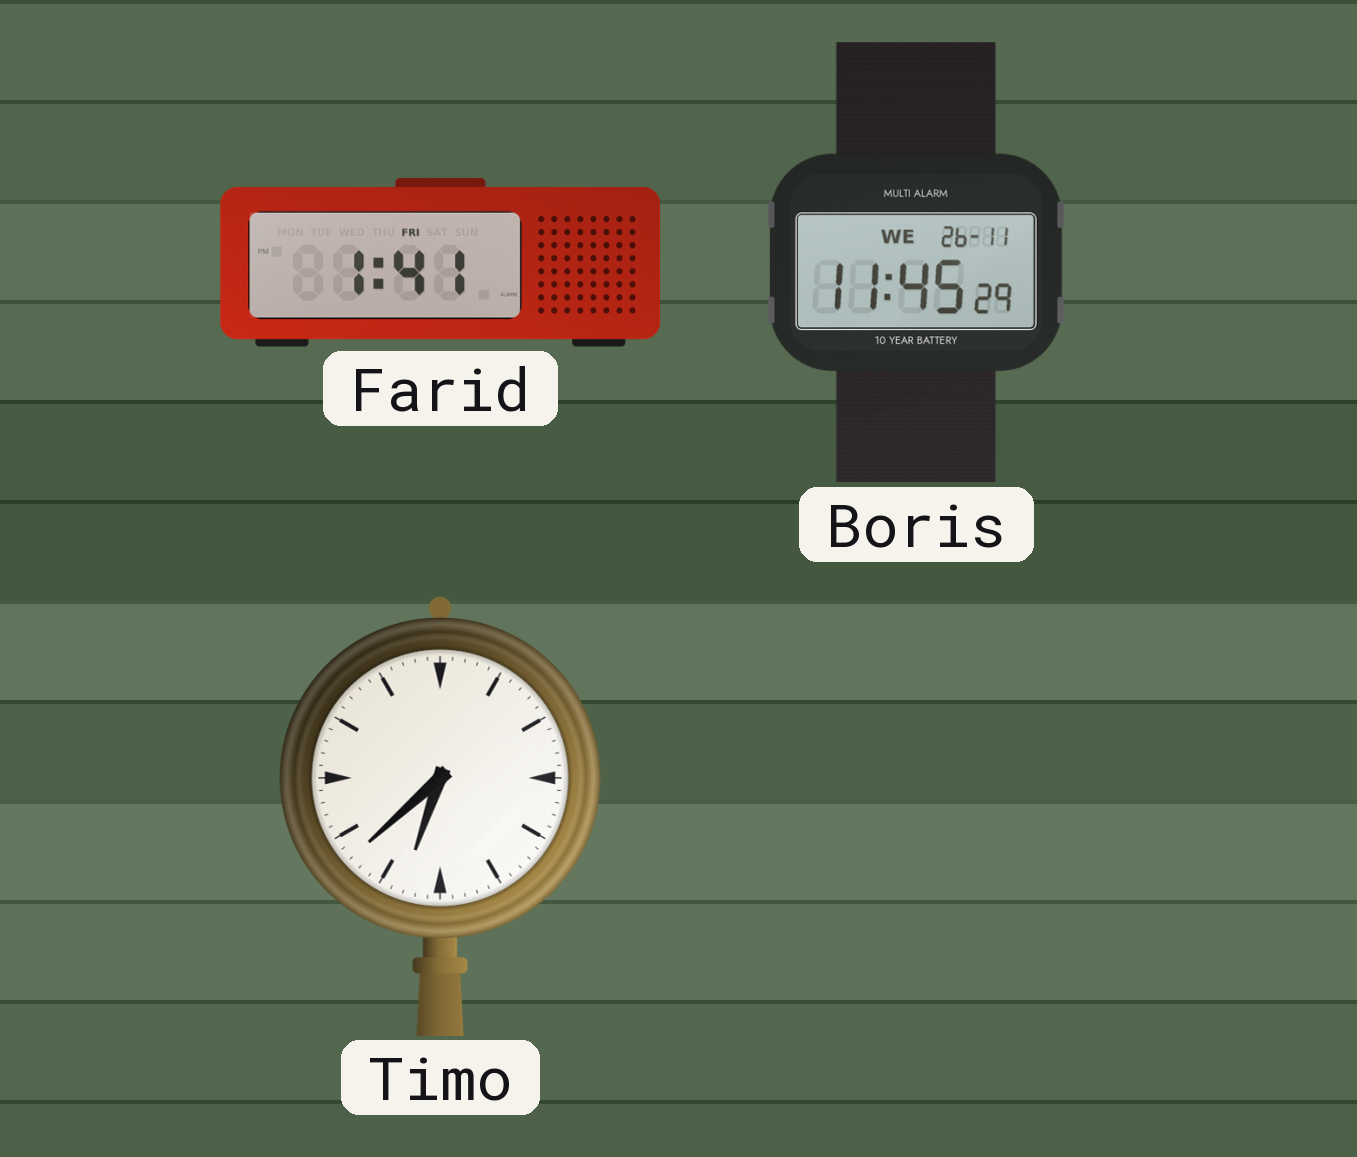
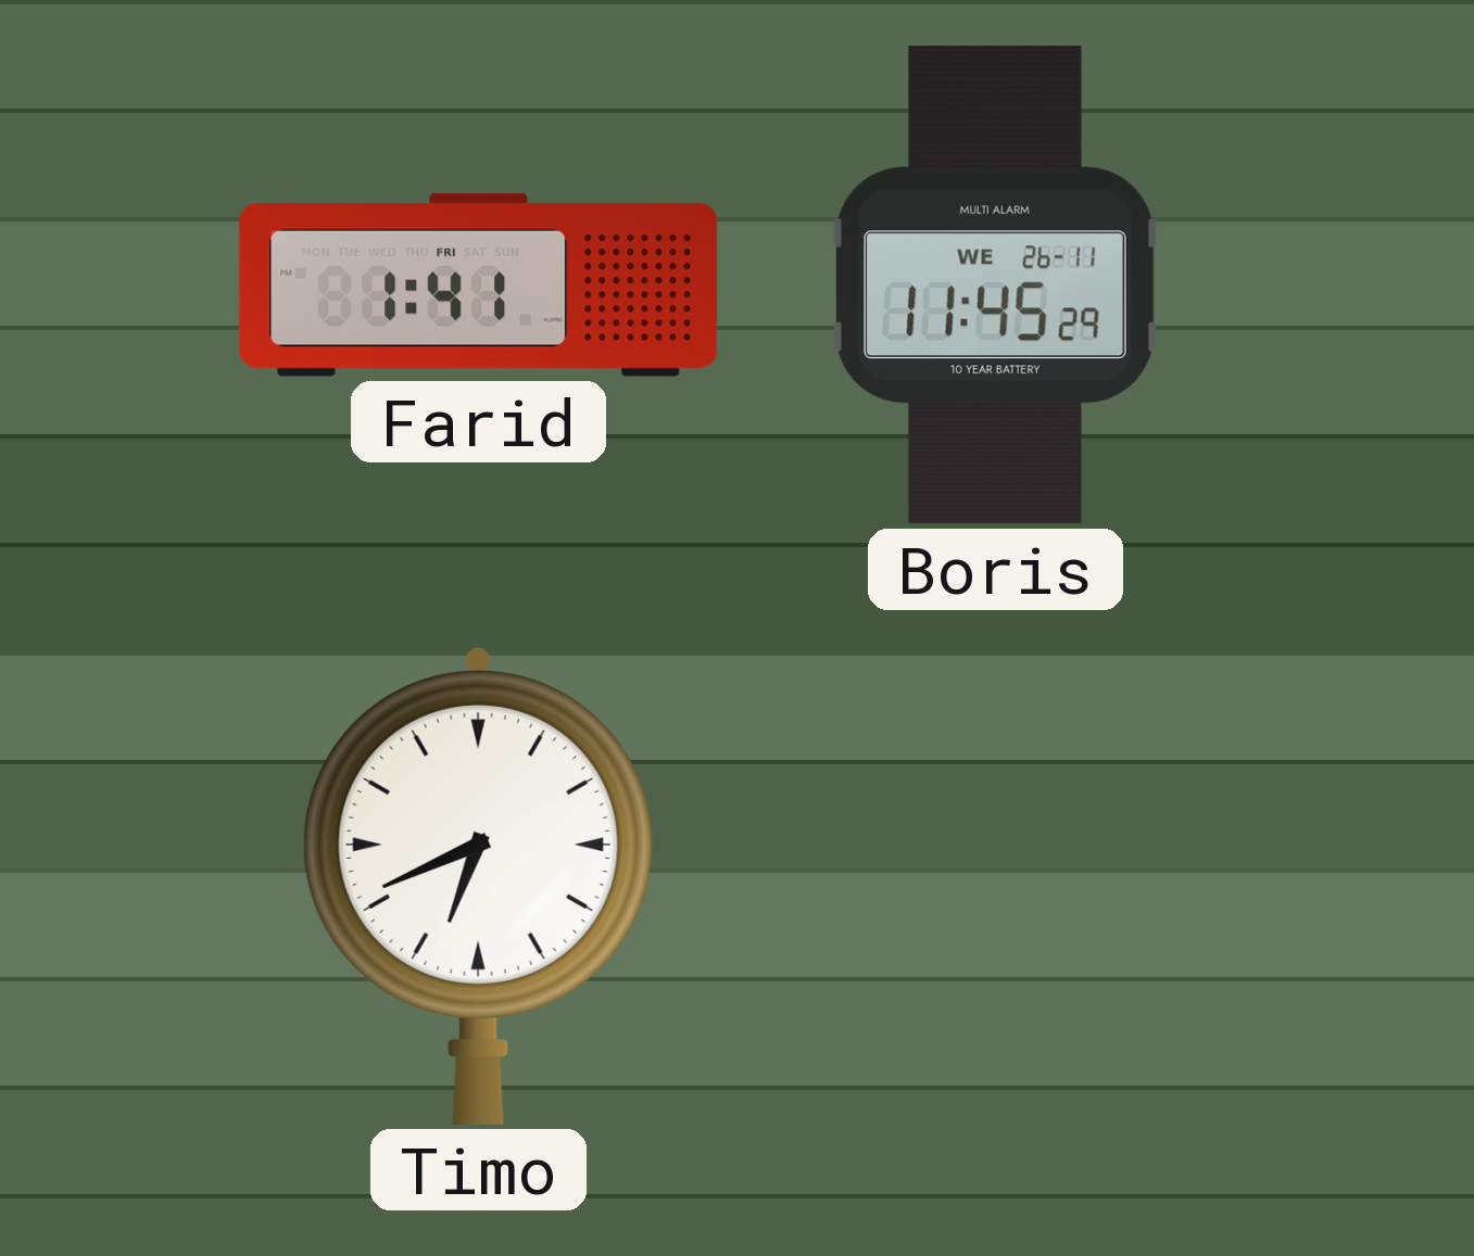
Timo: 6:38 -> 6:41 (478, 886)
